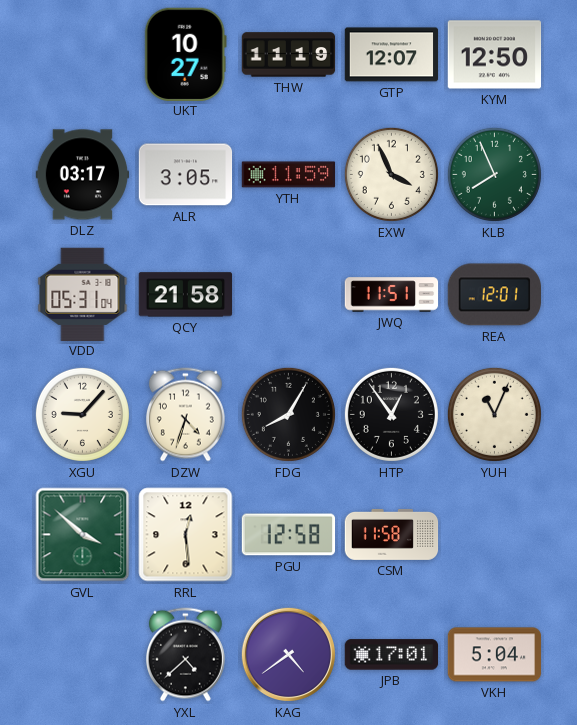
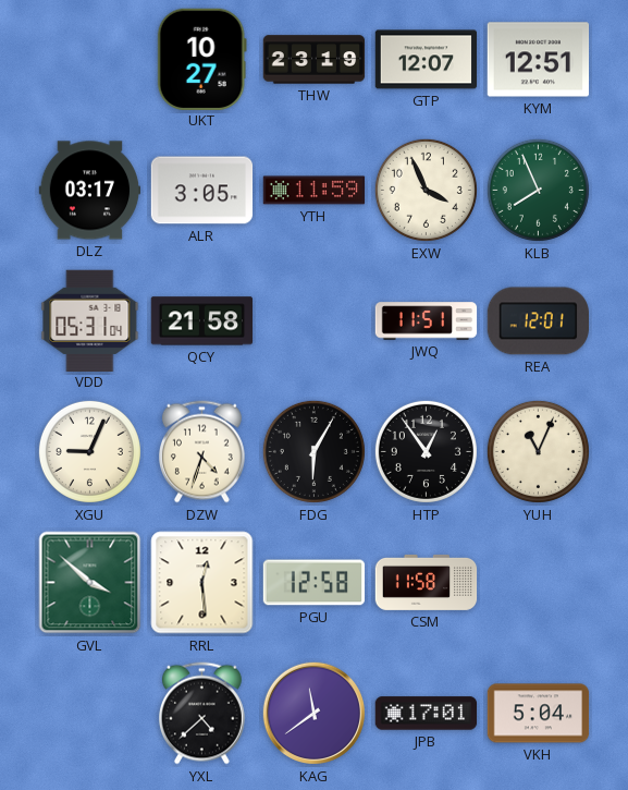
THW: 11:19 -> 23:19 (315, 60)
KYM: 12:50 -> 12:51 (539, 60)
XGU: 9:07 -> 9:04 (89, 451)
FDG: 8:05 -> 6:05 (313, 451)
KAG: 4:39 -> 11:39 (313, 713)
